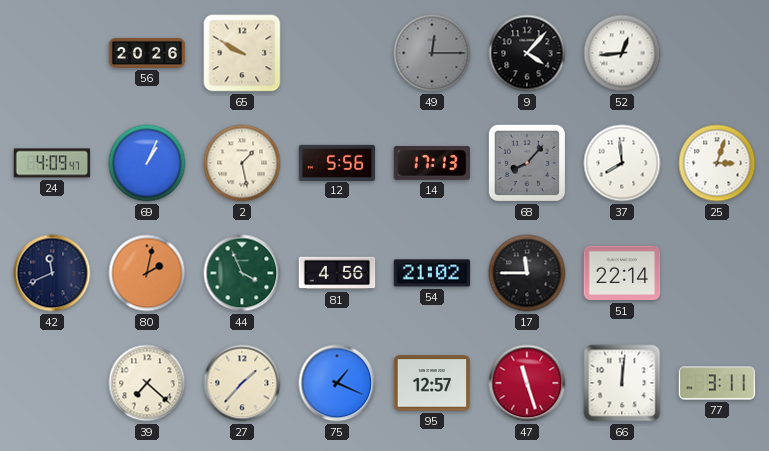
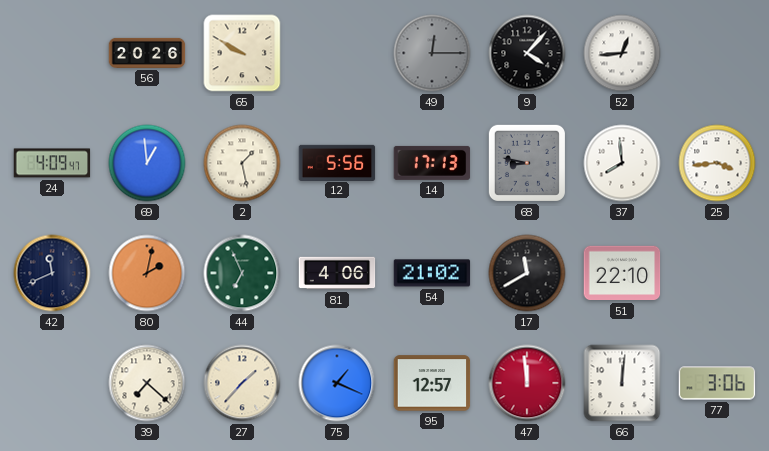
69: 1:04 -> 12:59 (147, 163)
68: 8:07 -> 8:47 (527, 163)
25: 3:03 -> 3:44 (717, 163)
44: 3:56 -> 6:56 (242, 273)
81: 4:56 -> 4:06 (337, 273)
17: 11:45 -> 11:40 (527, 273)
51: 22:14 -> 22:10 (622, 273)
47: 11:27 -> 11:59 (527, 383)
77: 3:11 -> 3:06 (717, 383)
